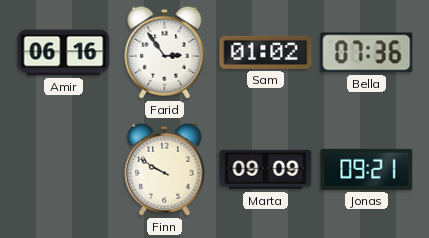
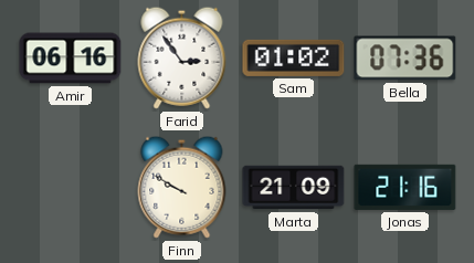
Marta: 09:09 -> 21:09 (294, 188)
Jonas: 09:21 -> 21:16 (405, 187)
